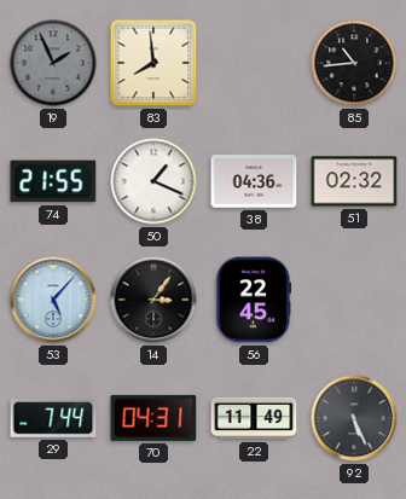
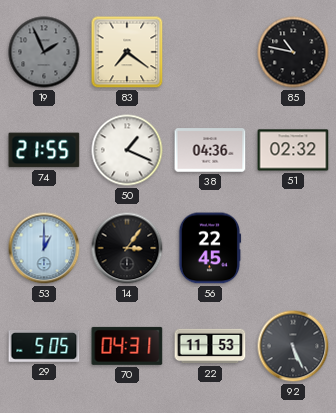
83: 7:59 -> 7:21 (127, 52)
85: 10:44 -> 10:47 (293, 52)
53: 5:07 -> 1:00 (44, 248)
29: 7:44 -> 5:05 (44, 346)
22: 11:49 -> 11:53 (210, 346)
